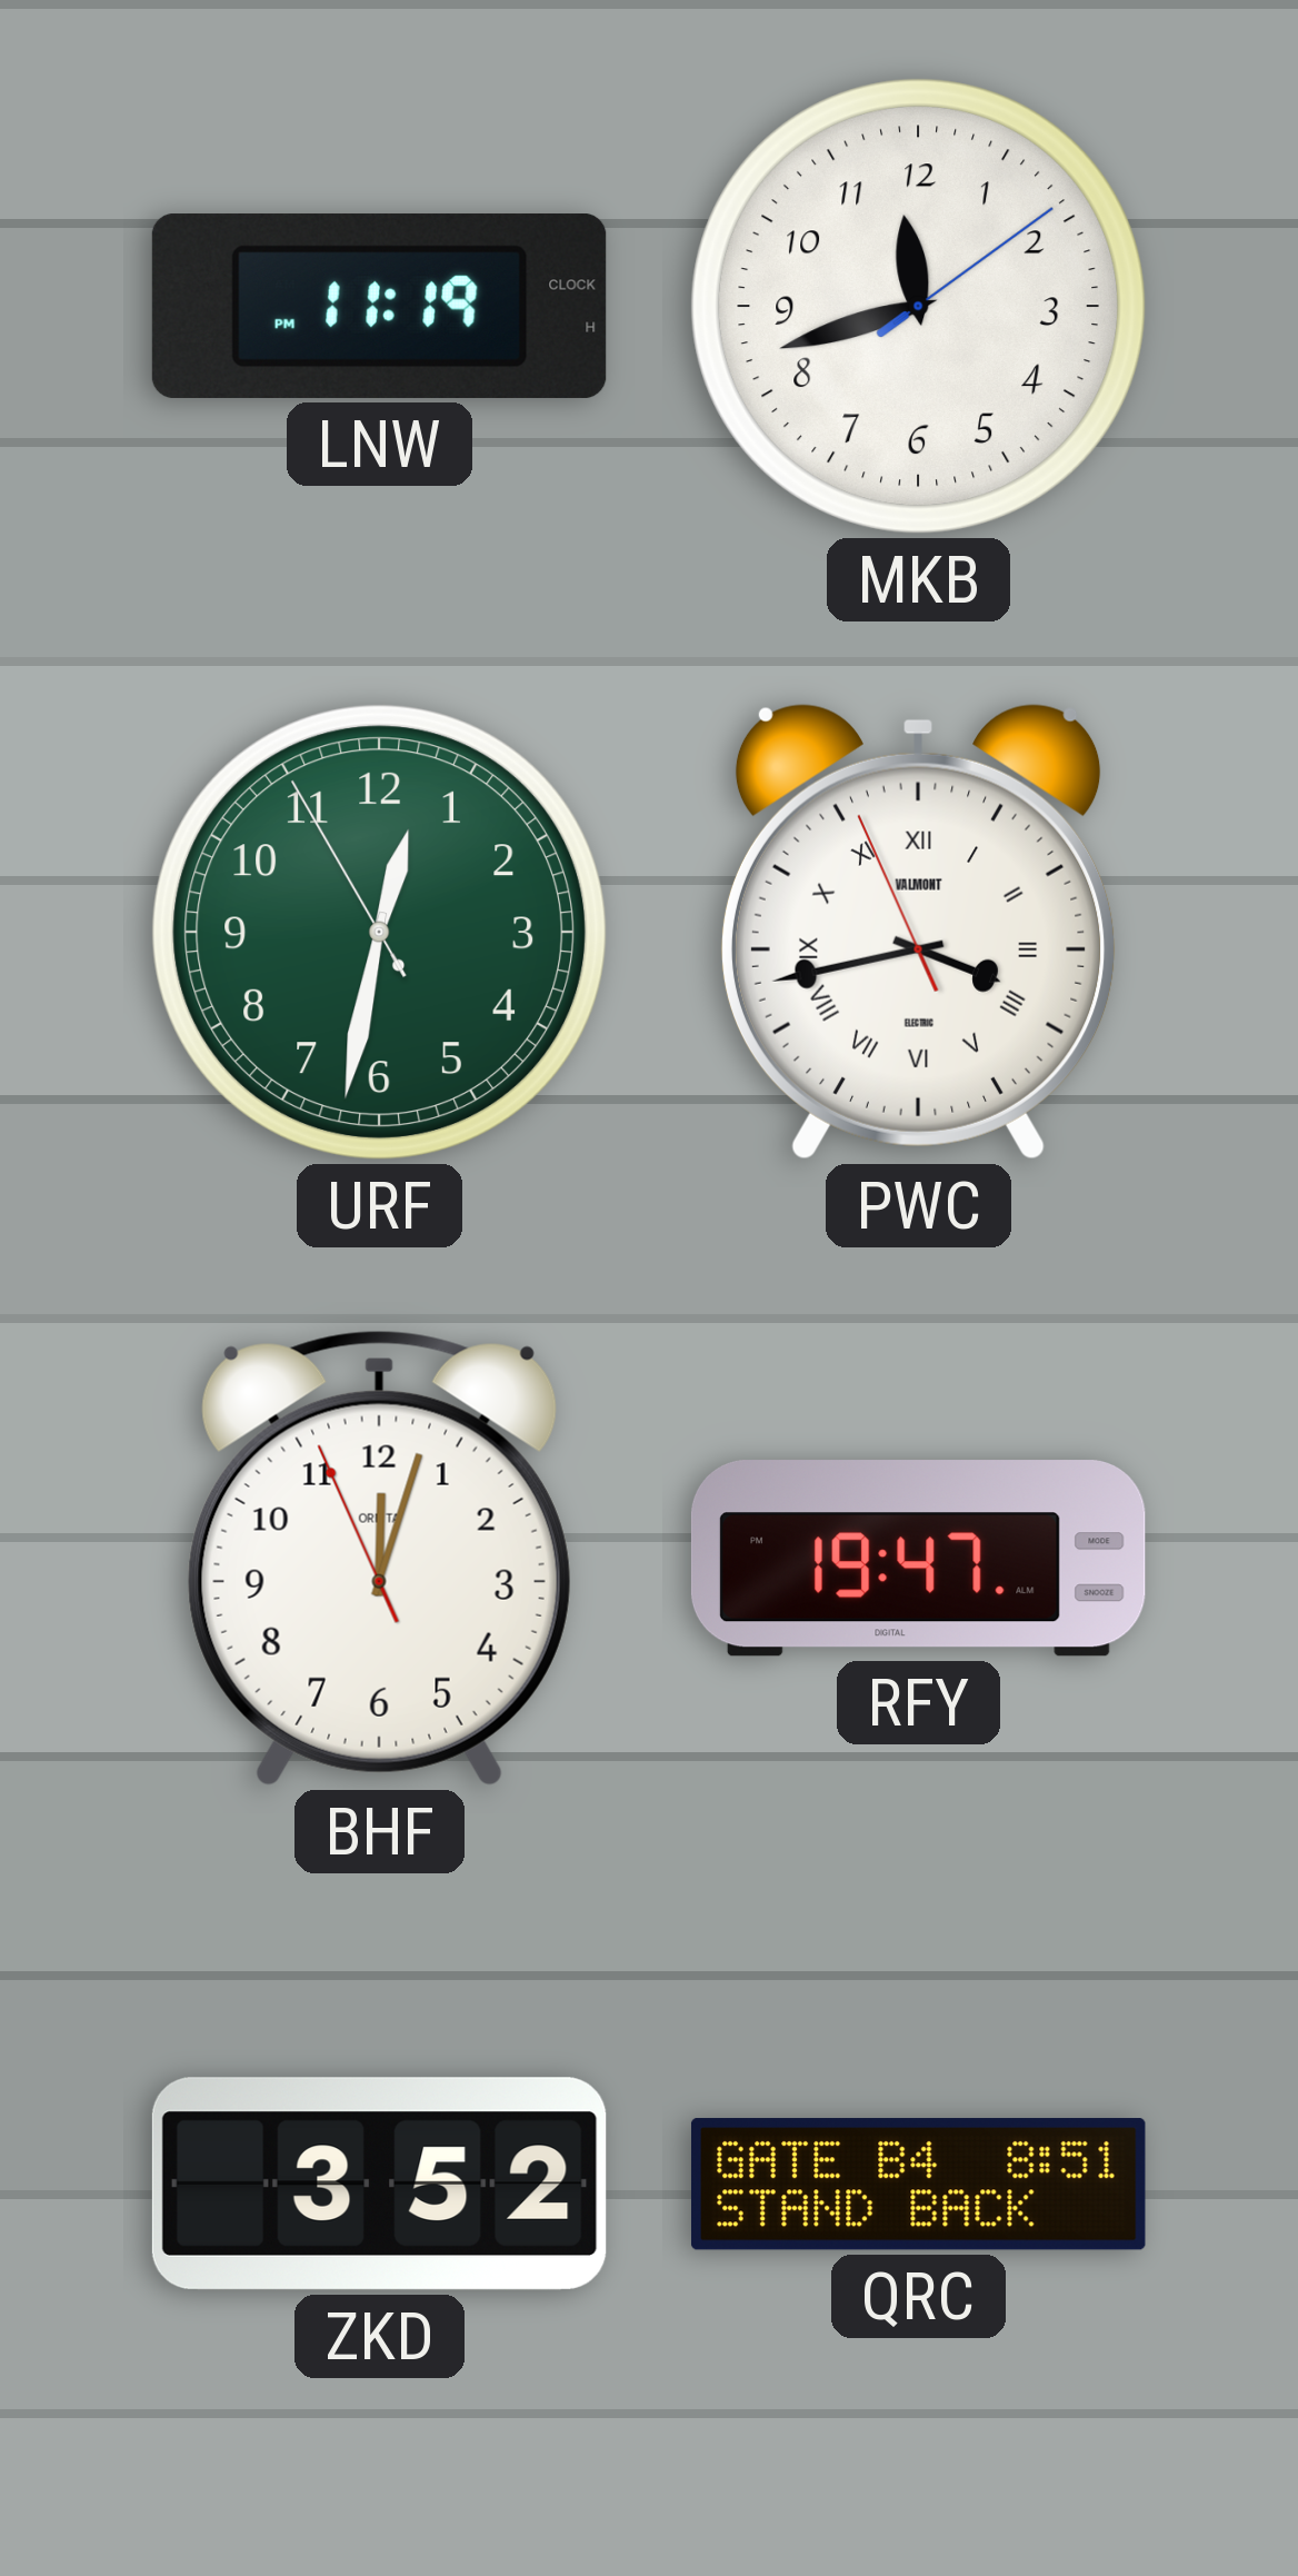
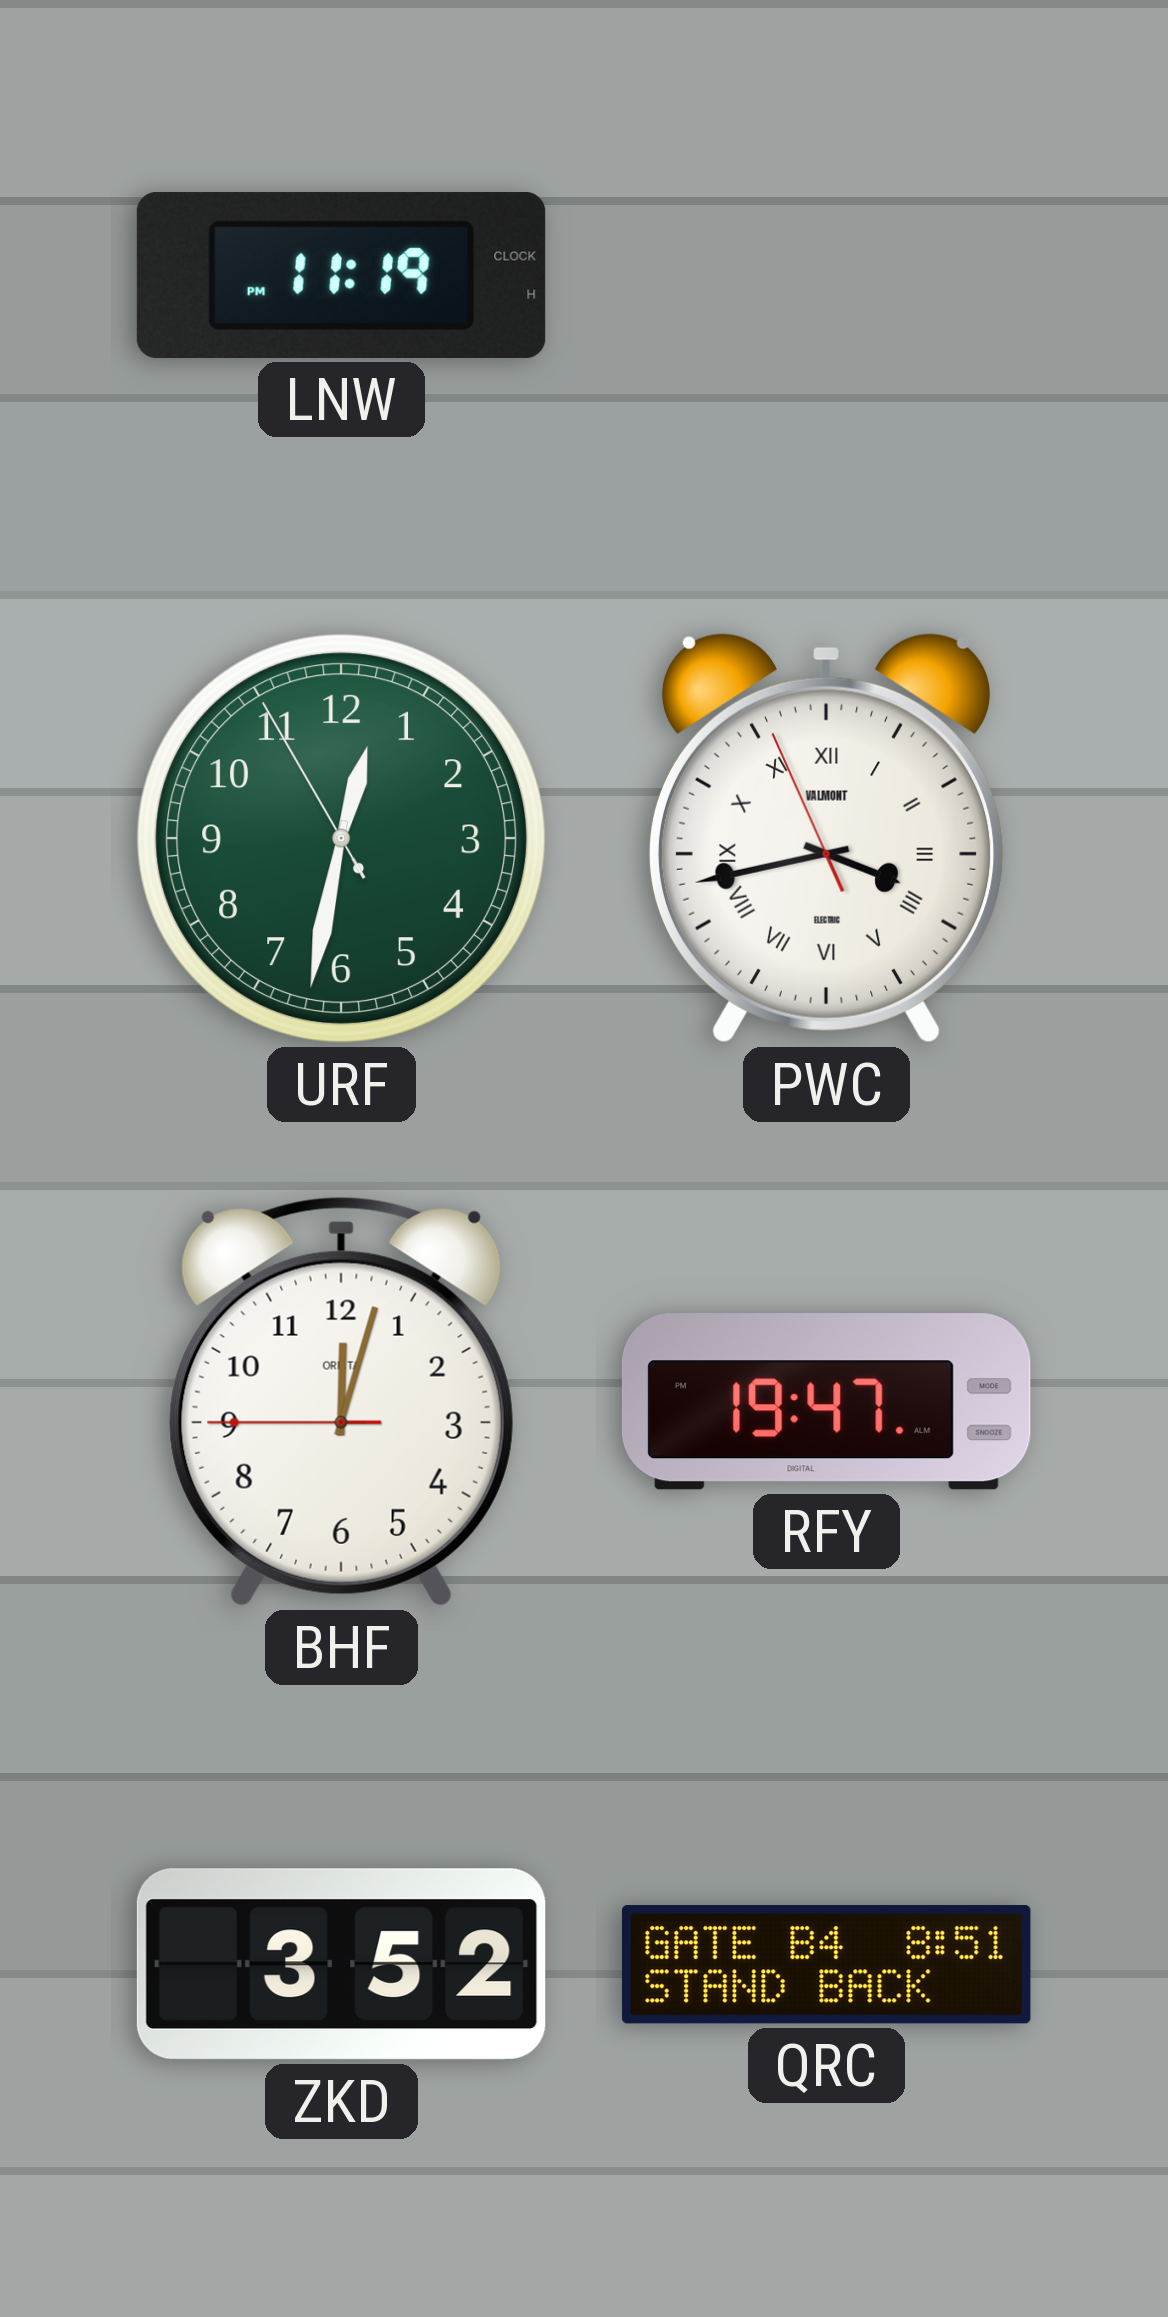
MKB: 11:42 -> none (918, 306)
BHF: 12:02:56 -> 12:02:45 (341, 1401)
